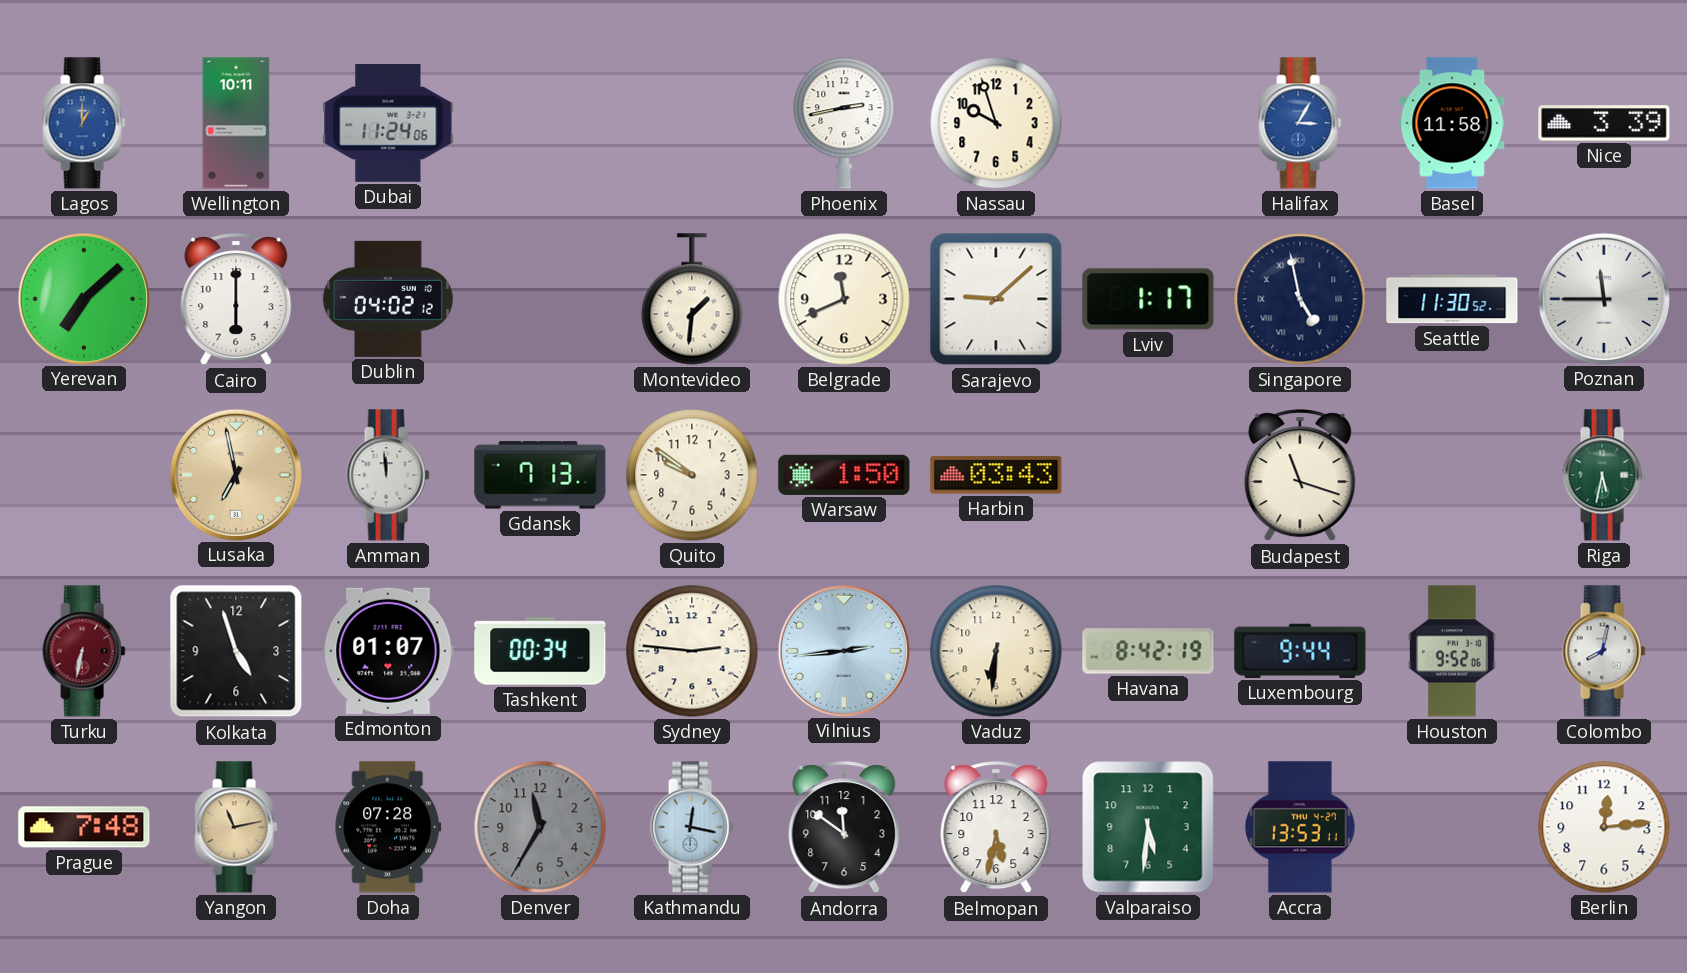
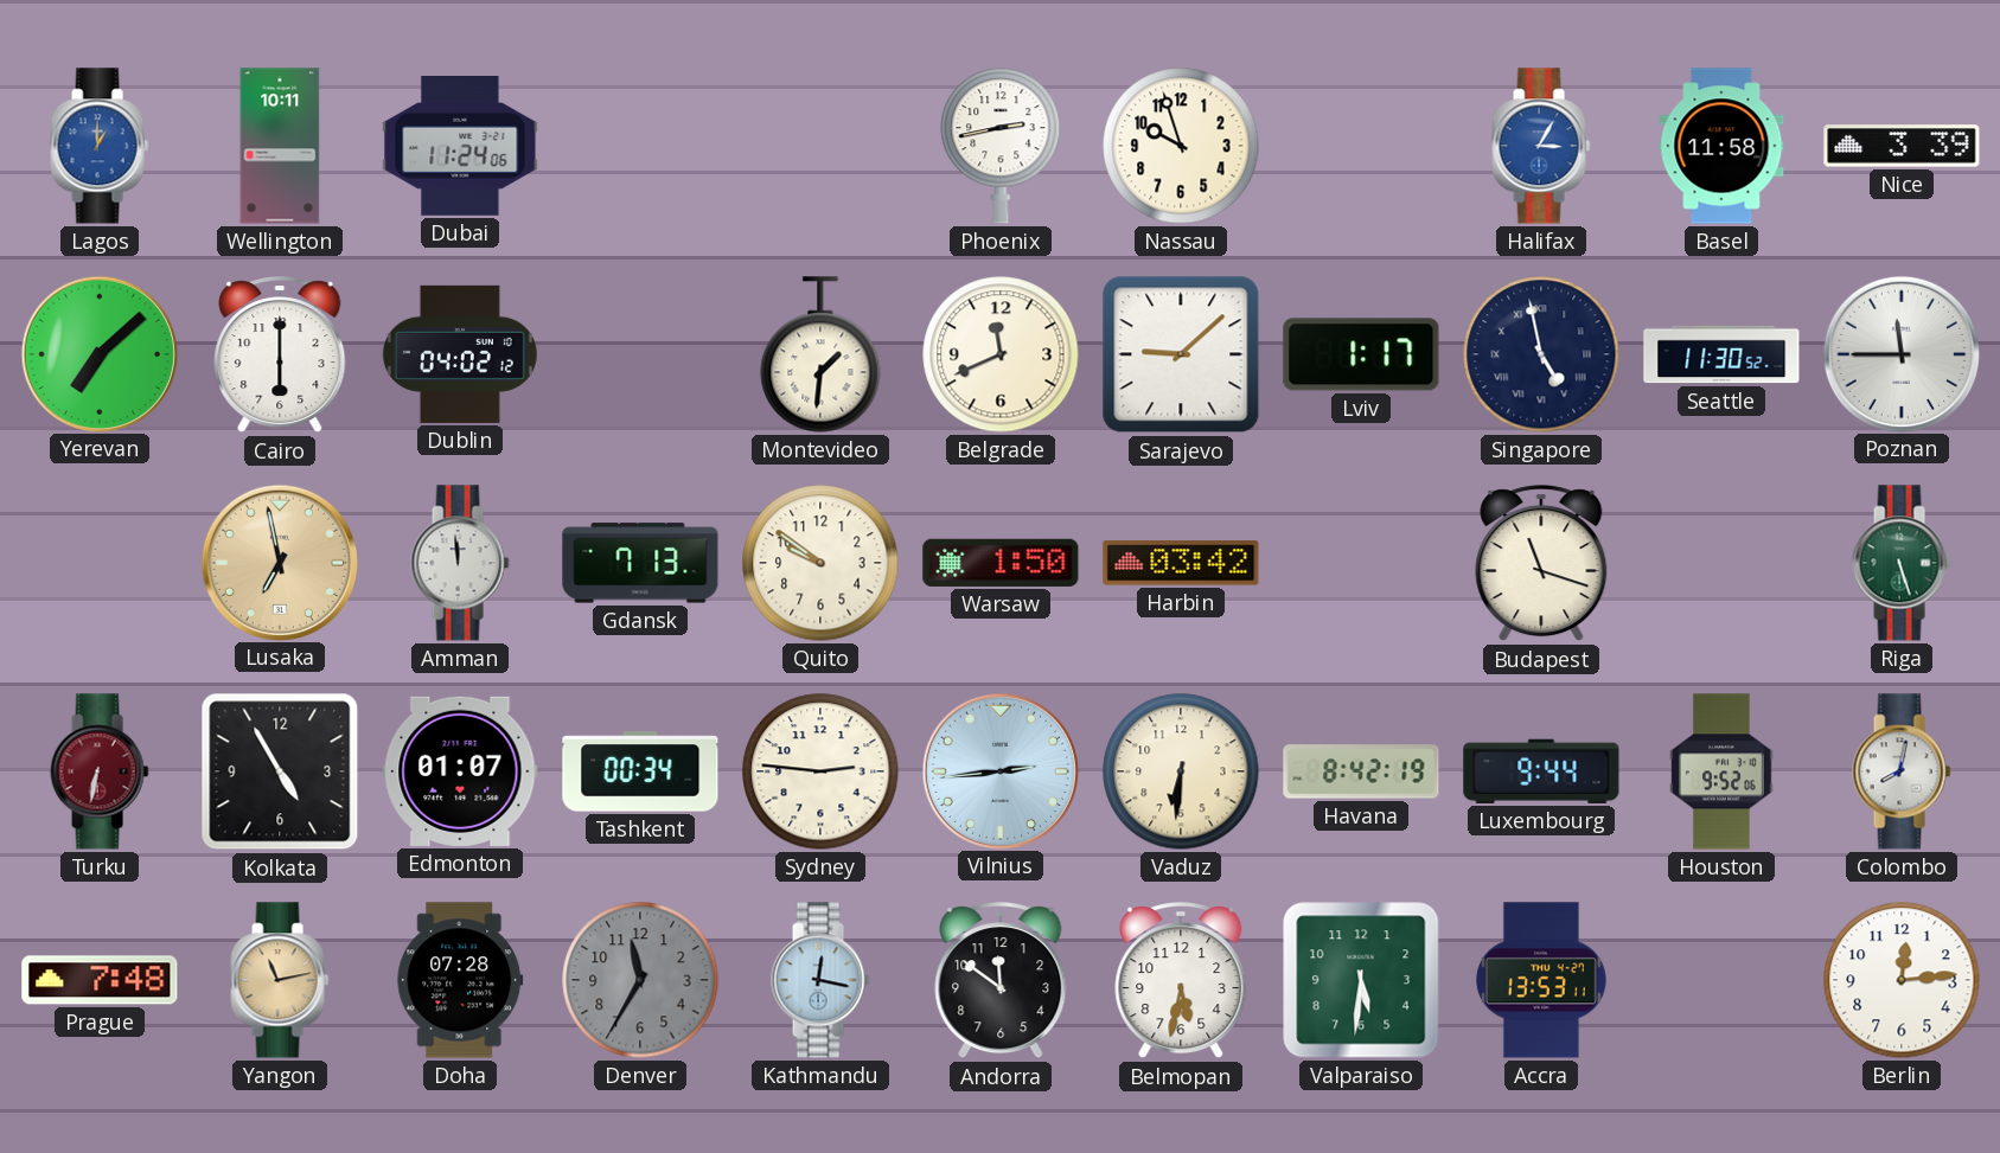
Harbin: 03:43 -> 03:42 (1181, 563)
Riga: 5:32 -> 5:27 (1902, 563)
Kolkata: 4:57 -> 4:55 (280, 771)
